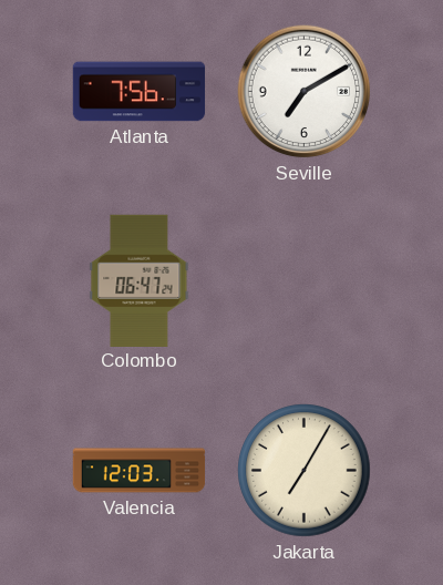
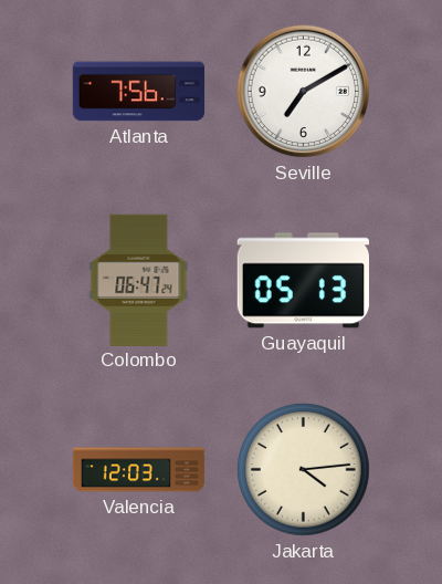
Guayaquil: none -> 05:13 (303, 281)
Jakarta: 7:05 -> 4:14 (304, 470)
